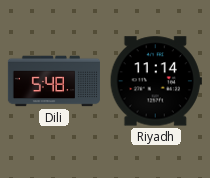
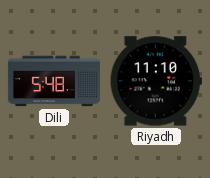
Riyadh: 11:14 -> 11:10 (156, 81)
